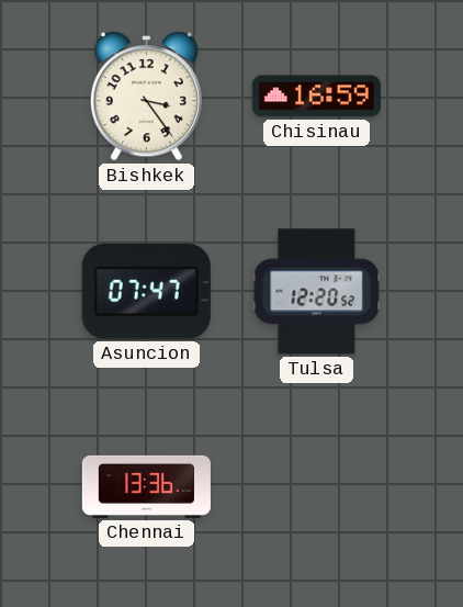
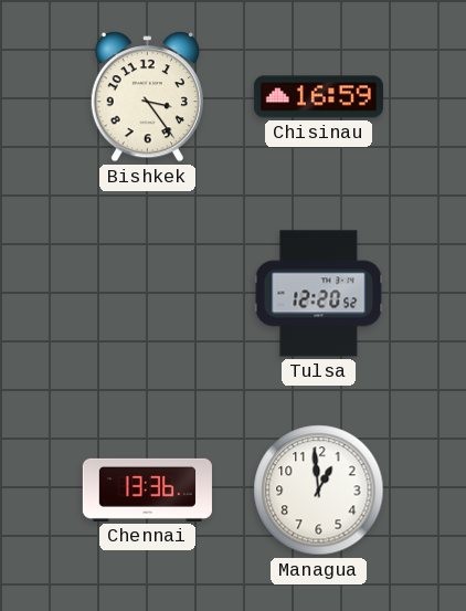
Asuncion: 07:47 -> none (146, 292)
Managua: none -> 12:59 (319, 491)
